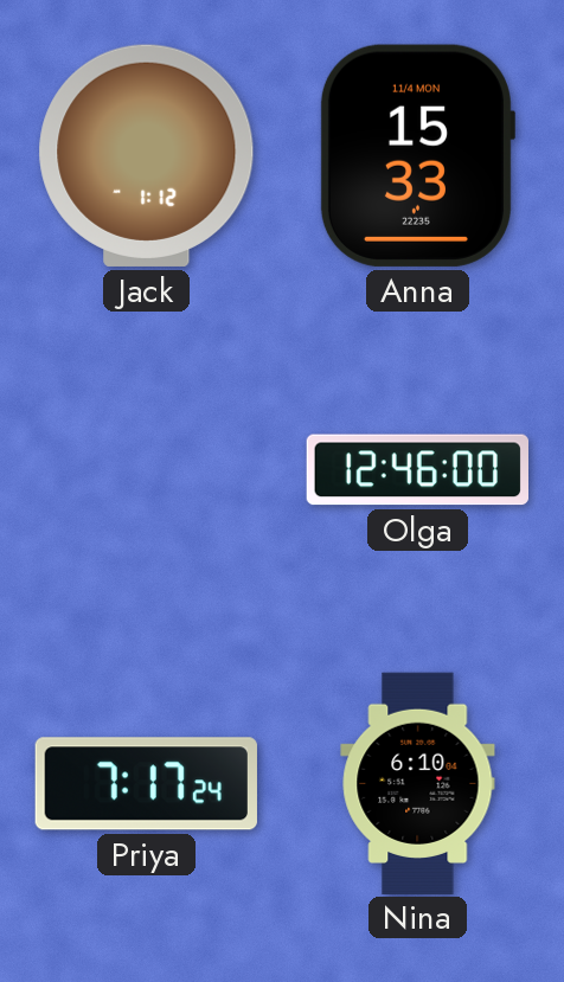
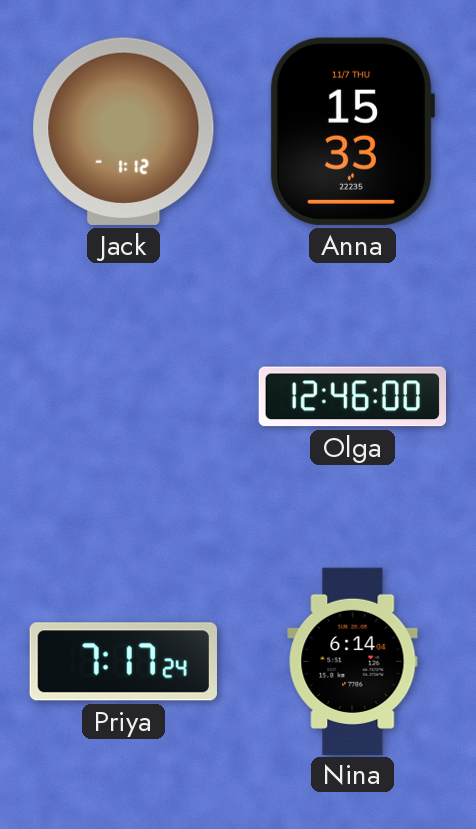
Anna date: 11/4 MON -> 11/7 THU (352, 131)
Nina: 6:10 -> 6:14 (353, 661)
